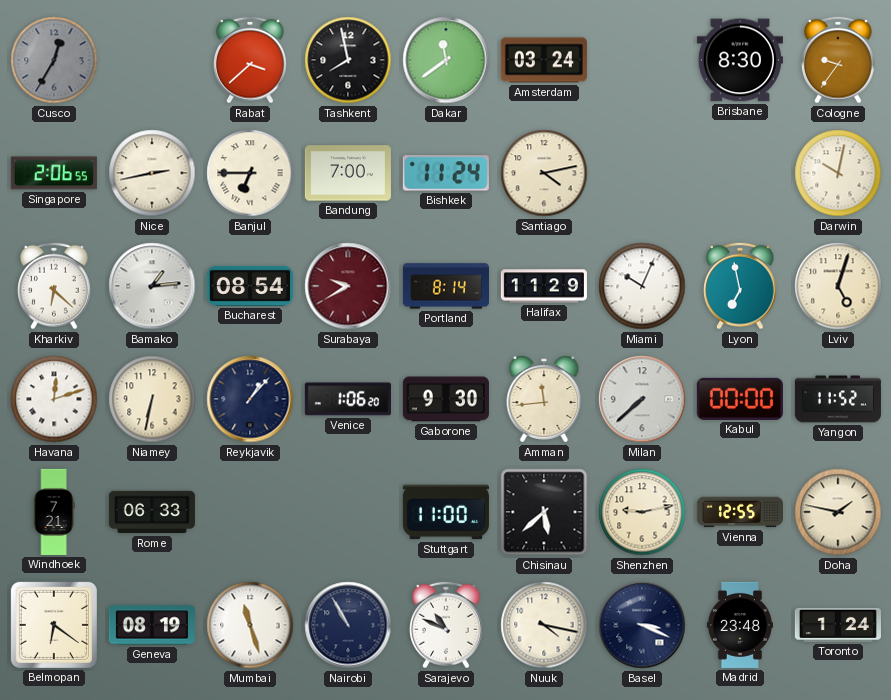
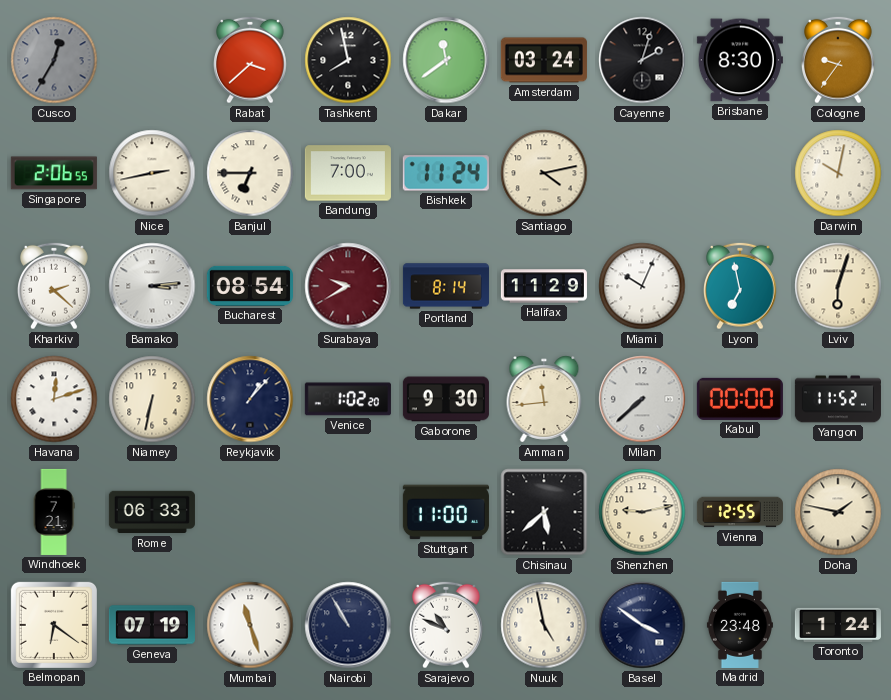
Cayenne: none -> 2:03 (642, 60)
Kharkiv: 6:22 -> 2:22 (54, 286)
Bamako: 1:14 -> 3:14 (152, 286)
Lviv: 5:03 -> 6:03 (838, 286)
Venice: 1:06 -> 1:02 (348, 399)
Geneva: 08:19 -> 07:19 (152, 625)
Nuuk: 4:17 -> 4:58 (544, 625)
Basel: 3:19 -> 3:51 (642, 625)
